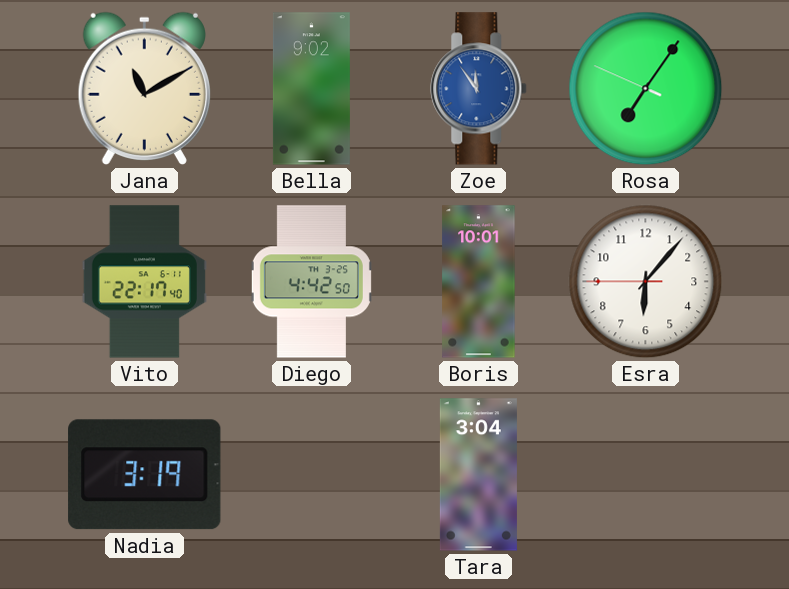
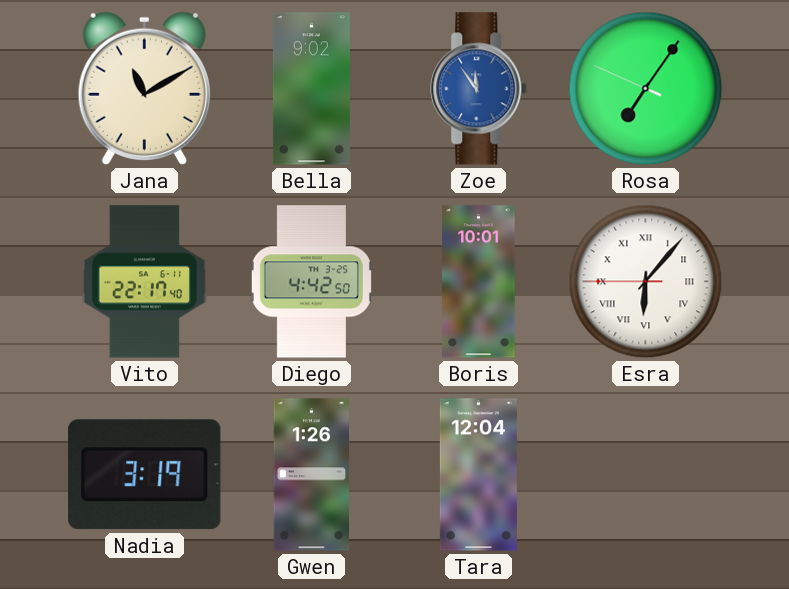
Esra numerals: Arabic -> Roman (646, 282)
Gwen: none -> 1:26 (312, 475)
Tara: 3:04 -> 12:04 (478, 475)
